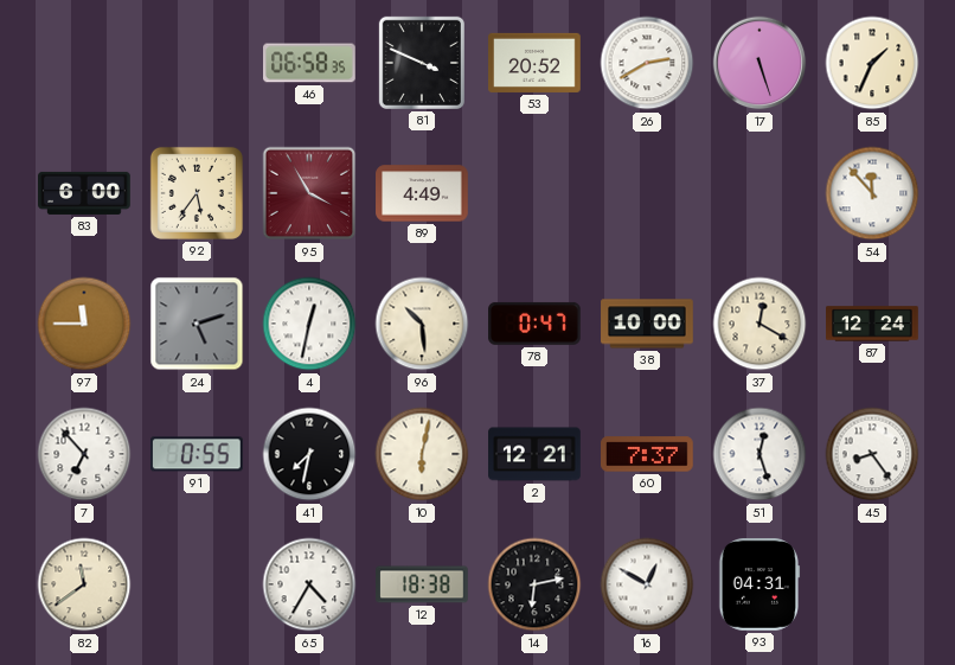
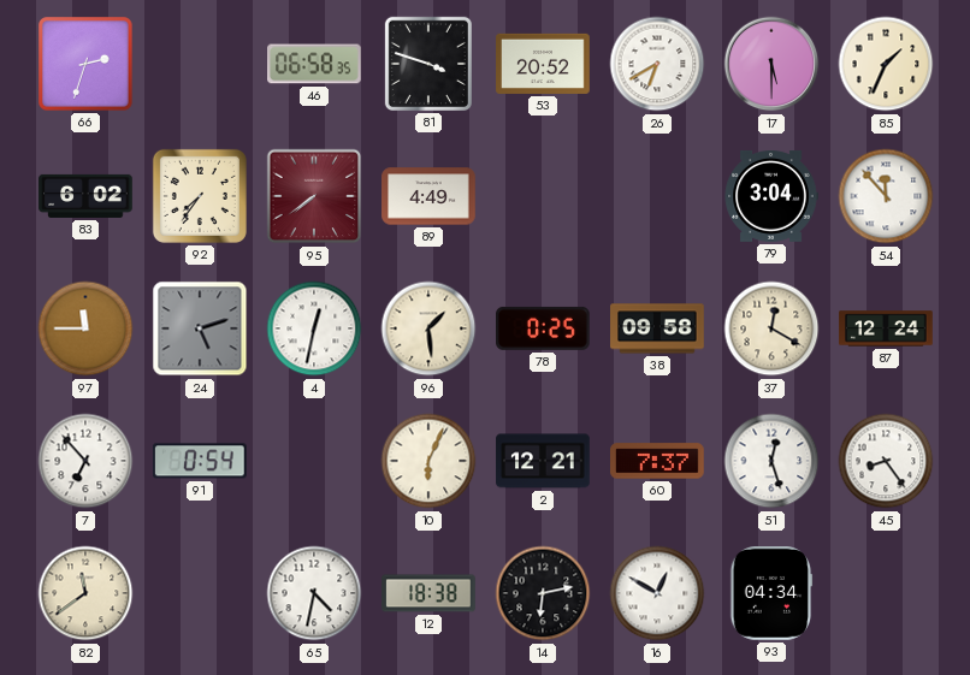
66: none -> 2:33 (87, 65)
81: 3:49 -> 3:48 (428, 64)
26: 2:40 -> 6:40 (657, 64)
17: 5:27 -> 5:30 (771, 64)
83: 6:00 -> 6:02 (85, 196)
92: 5:36 -> 7:36 (200, 196)
95: 3:55 -> 7:39 (314, 196)
79: none -> 3:04 (771, 197)
96: 10:29 -> 1:29 (428, 328)
78: 0:47 -> 0:25 (544, 328)
38: 10:00 -> 09:58 (657, 328)
91: 0:55 -> 0:54 (200, 461)
41: 7:32 -> none (309, 454)
10: 6:02 -> 6:04 (428, 461)
65: 4:35 -> 4:32 (314, 593)
93: 04:31 -> 04:34 (771, 594)
